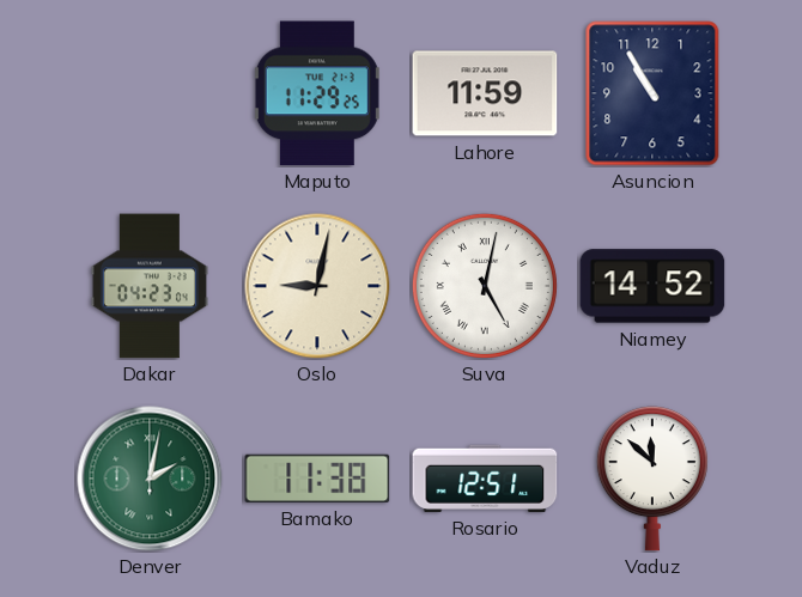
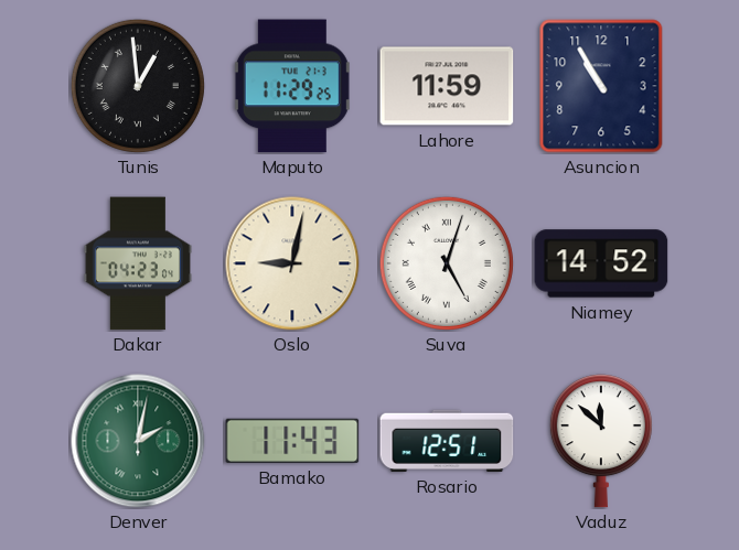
Tunis: none -> 12:59 (138, 86)
Suva: 5:02 -> 5:03 (447, 263)
Bamako: 11:38 -> 11:43 (292, 441)
